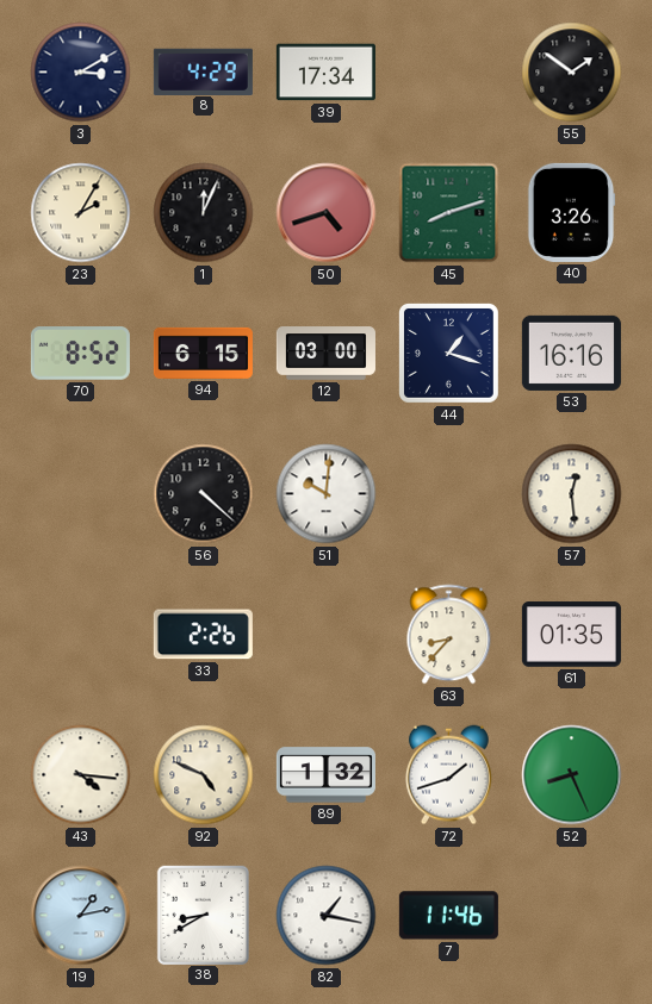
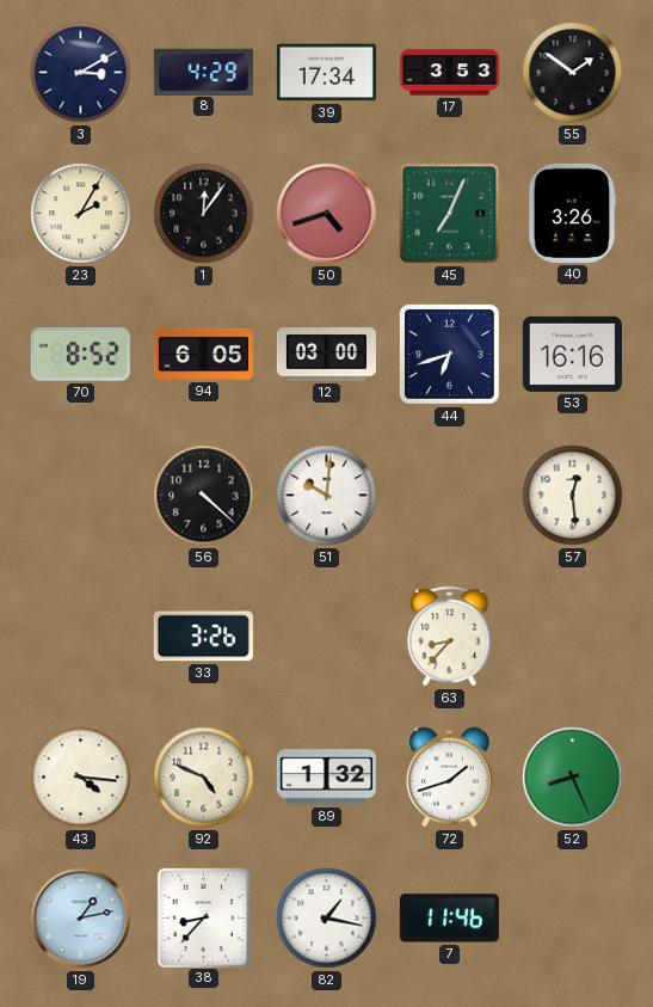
17: none -> 3:53 (449, 73)
1: 12:04 -> 12:06 (204, 214)
45: 8:12 -> 7:04 (450, 214)
94: 6:15 -> 6:05 (203, 354)
44: 1:18 -> 6:42 (449, 354)
33: 2:26 -> 3:26 (203, 637)
61: 01:35 -> none (571, 635)
38: 8:40 -> 8:37 (203, 917)
